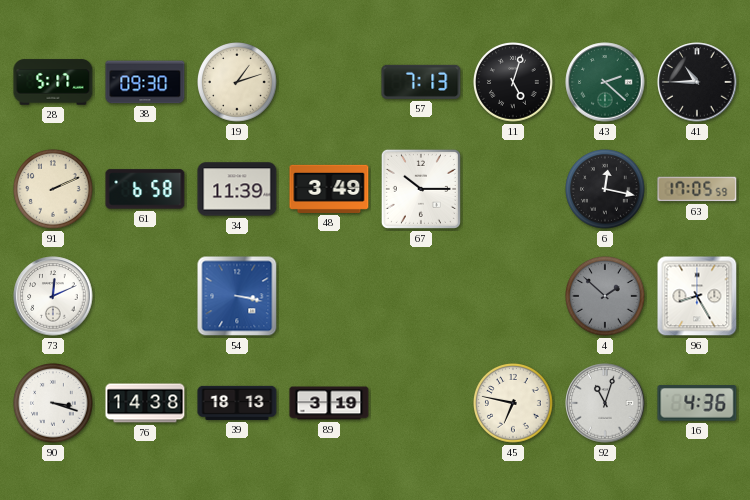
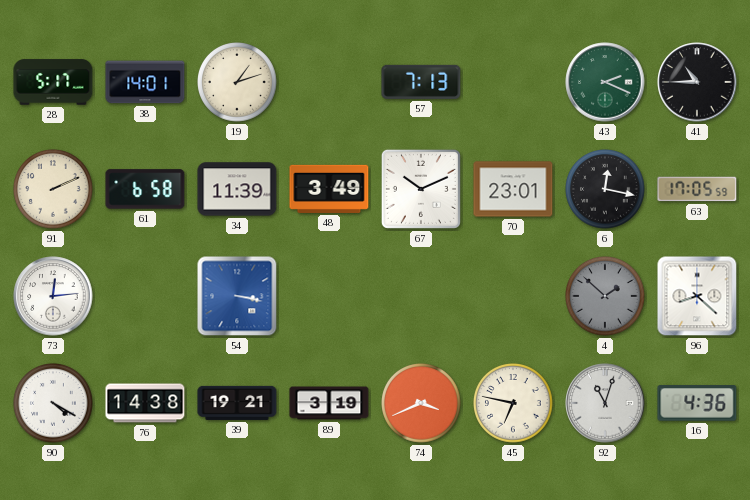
38: 09:30 -> 14:01 (145, 82)
11: 5:03 -> none (513, 82)
43: 2:22 -> 2:19 (605, 82)
67: 10:15 -> 10:11 (421, 189)
70: none -> 23:01 (513, 189)
73: 12:11 -> 12:14 (53, 296)
96: 8:25 -> 8:22 (697, 296)
90: 3:18 -> 4:20 (53, 403)
39: 18:13 -> 19:21 (237, 403)
74: none -> 3:41 (421, 403)
